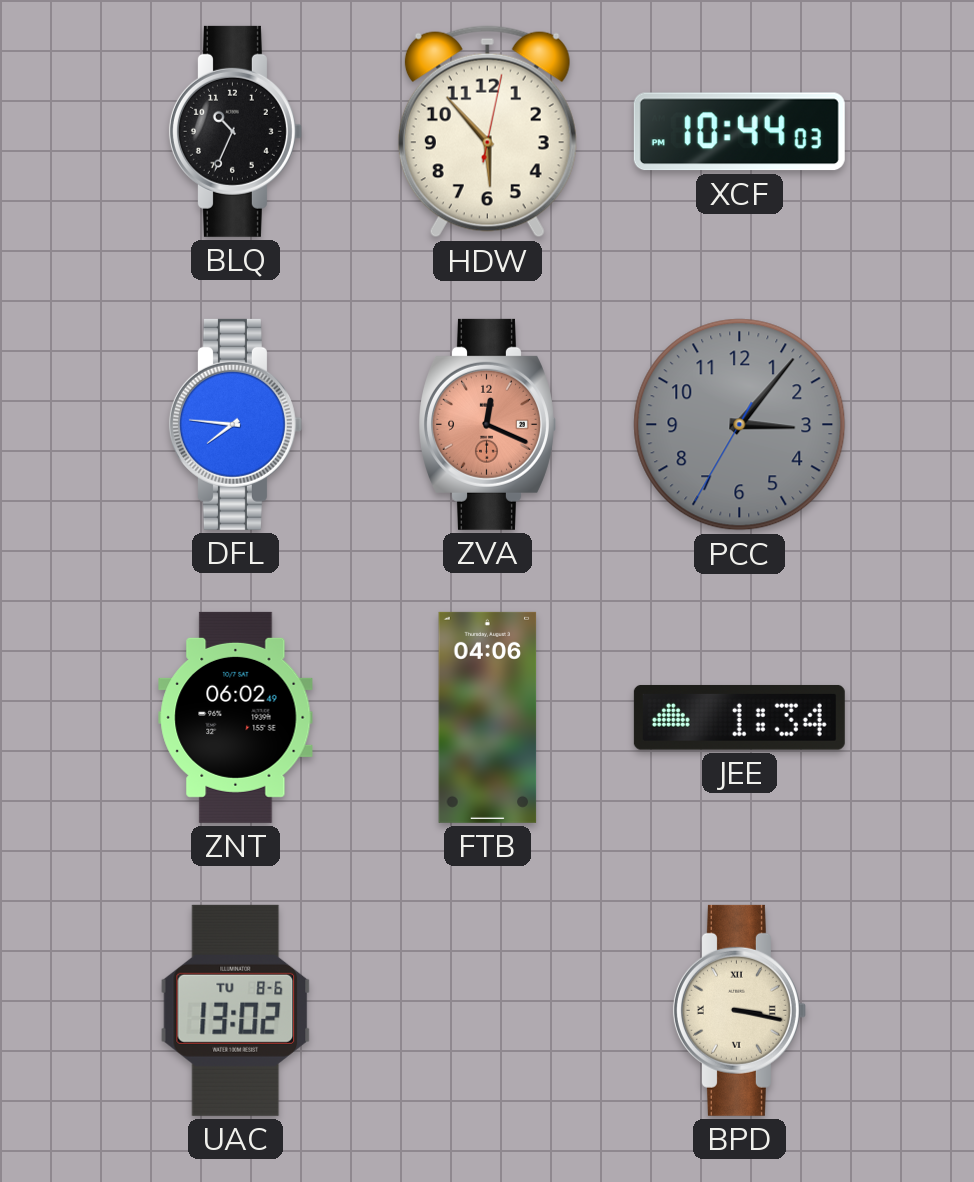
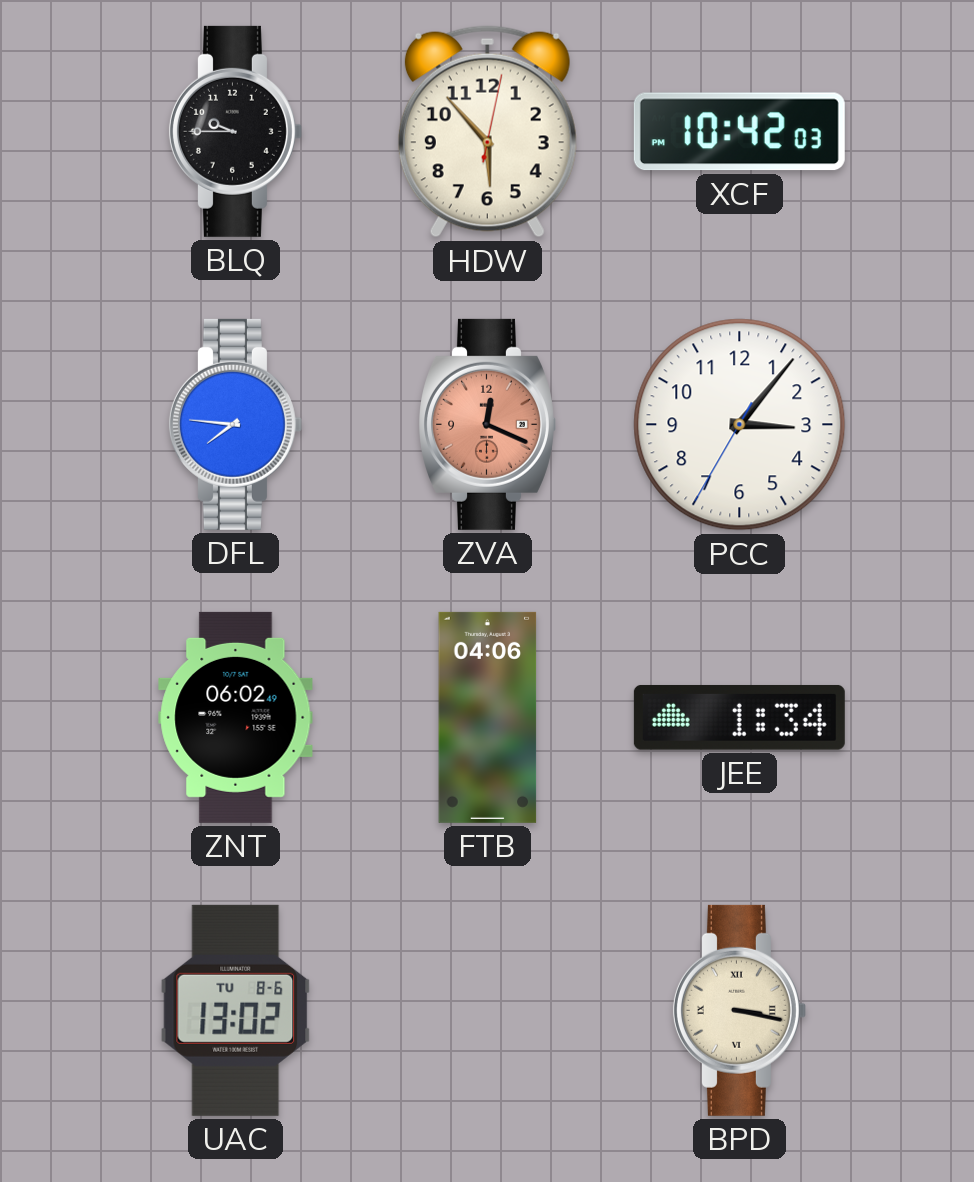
BLQ: 10:34 -> 9:45 (235, 131)
XCF: 10:44 -> 10:42 (739, 132)
PCC dial: grey -> white (740, 425)
